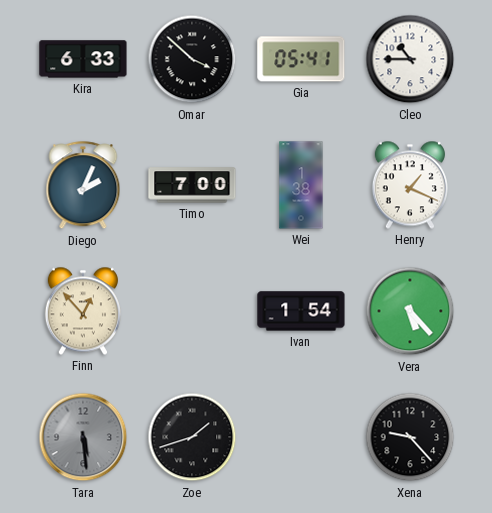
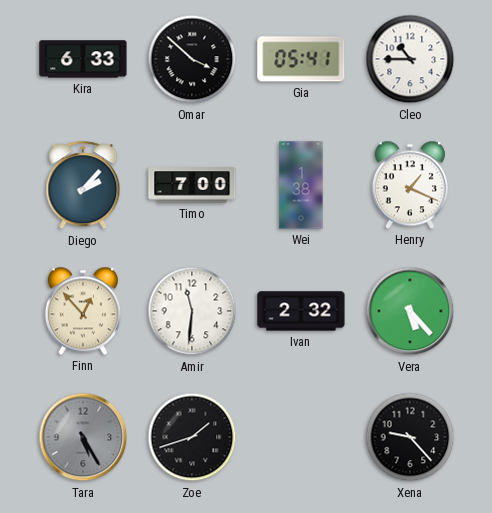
Diego: 2:04 -> 2:07 (83, 186)
Amir: none -> 11:31 (192, 311)
Ivan: 1:54 -> 2:32 (301, 311)
Tara: 5:29 -> 5:25 (83, 437)
